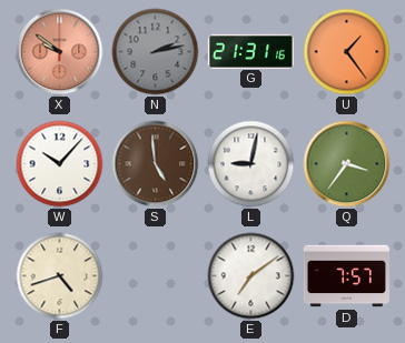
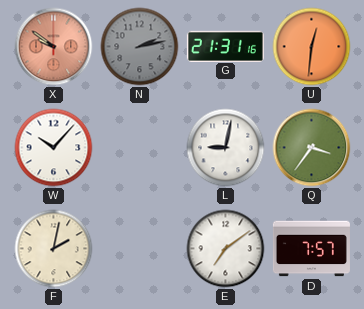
U: 1:24 -> 12:31 (312, 47)
S: 4:59 -> none (156, 164)
F: 4:42 -> 2:02 (54, 249)
